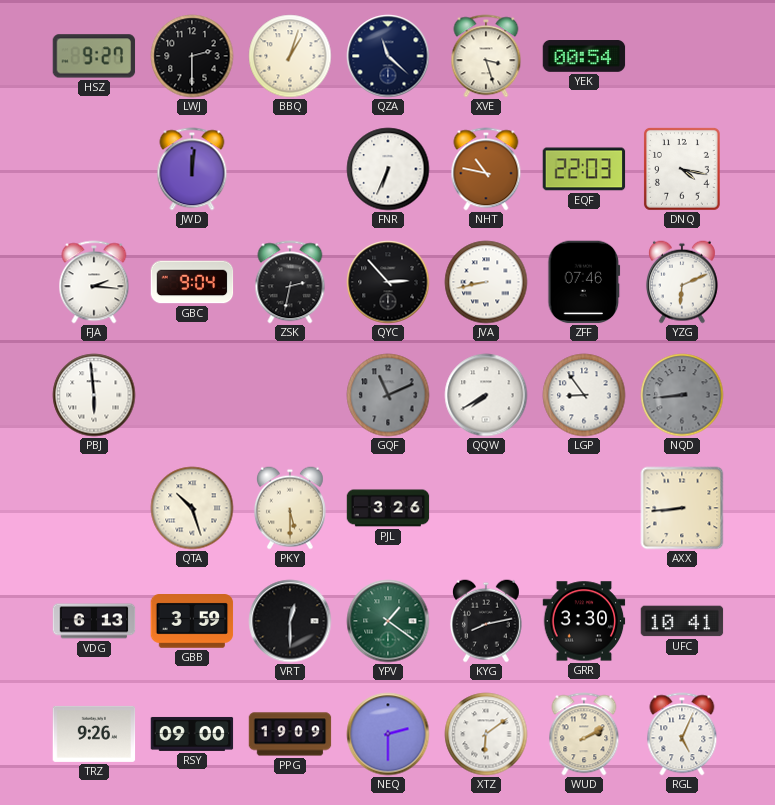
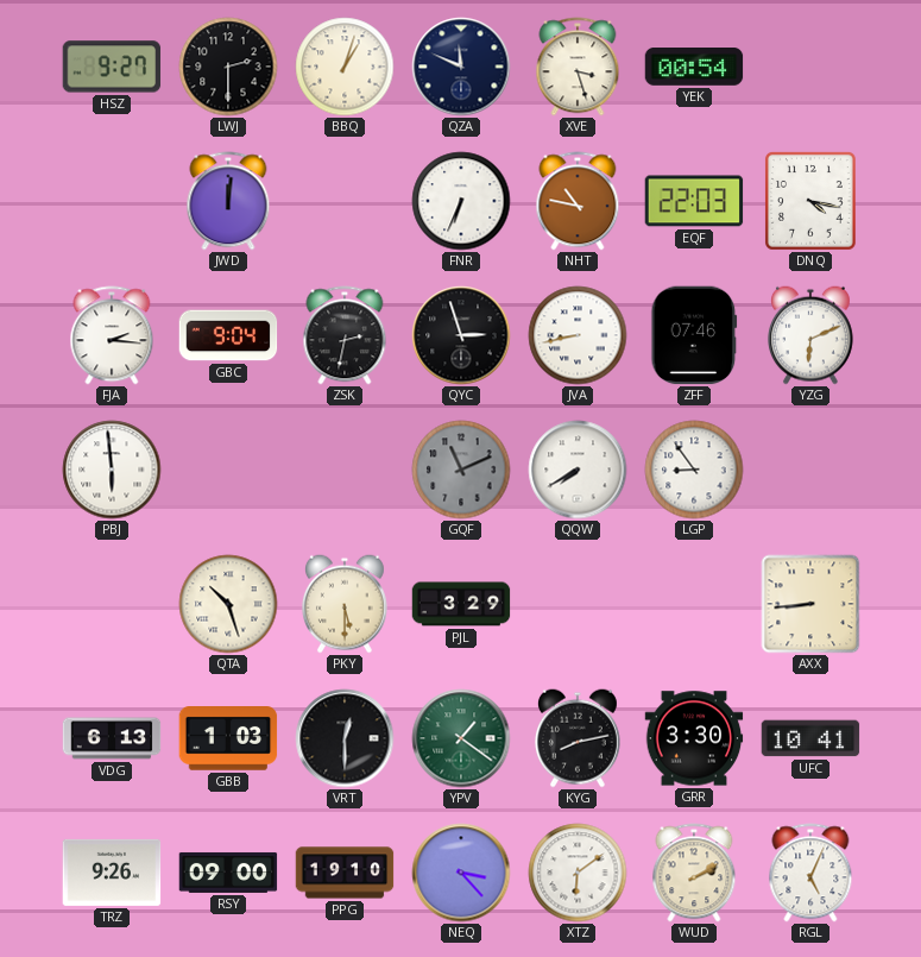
QZA: 11:22 -> 11:49 (461, 67)
QYC: 2:53 -> 2:57 (461, 335)
NQD: 8:44 -> none (682, 395)
PJL: 3:26 -> 3:29 (461, 604)
GBB: 3:59 -> 1:03 (228, 738)
PPG: 19:09 -> 19:10 (345, 873)
NEQ: 2:30 -> 3:23 (461, 873)
